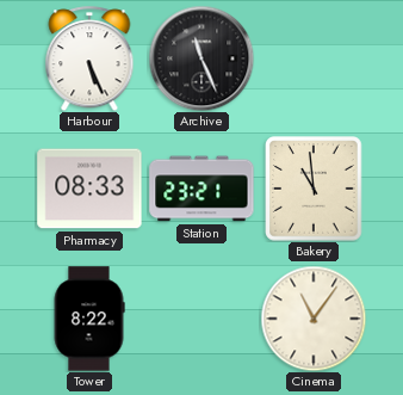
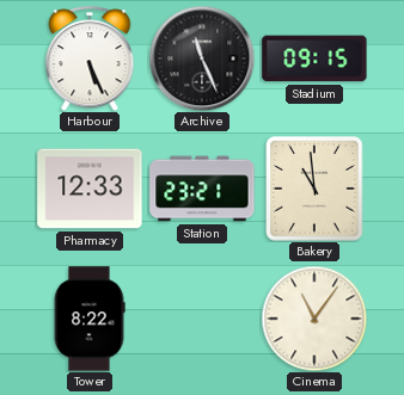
Stadium: none -> 09:15 (314, 58)
Pharmacy: 08:33 -> 12:33 (90, 189)
